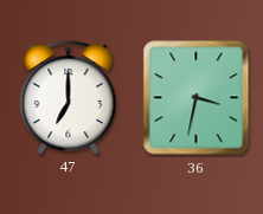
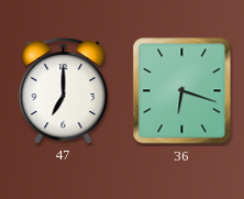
36: 3:32 -> 6:18 (182, 91)
